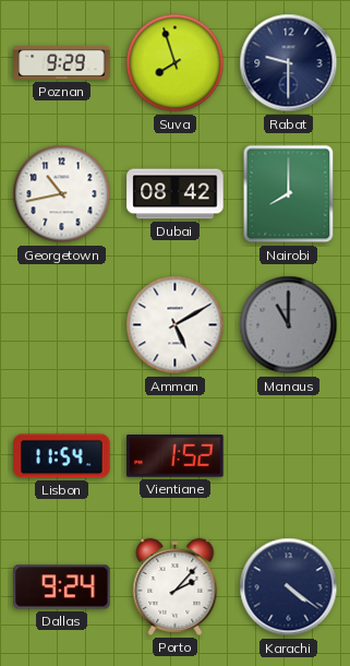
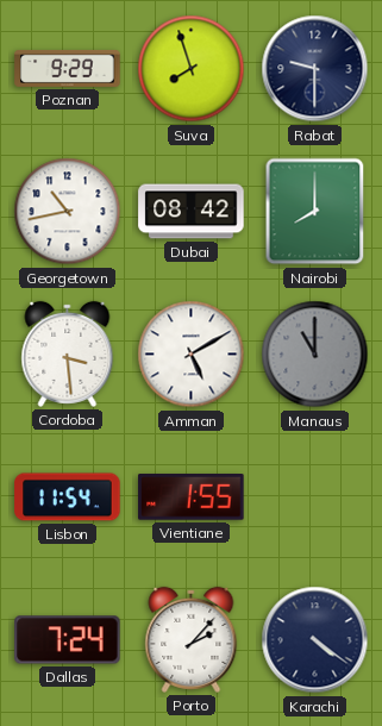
Cordoba: none -> 3:29 (68, 353)
Vientiane: 1:52 -> 1:55 (192, 497)
Dallas: 9:24 -> 7:24 (68, 640)
